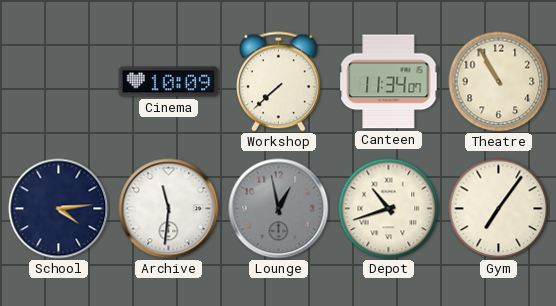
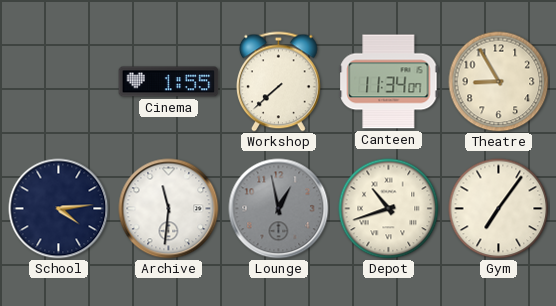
Cinema: 10:09 -> 1:55 (169, 82)
Theatre: 10:55 -> 8:55 (499, 82)
